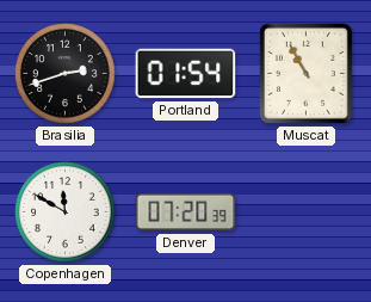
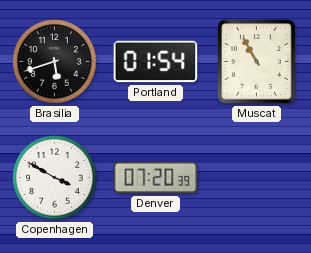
Brasilia: 2:42 -> 5:42 (55, 62)
Copenhagen: 11:50 -> 3:50 (55, 178)
